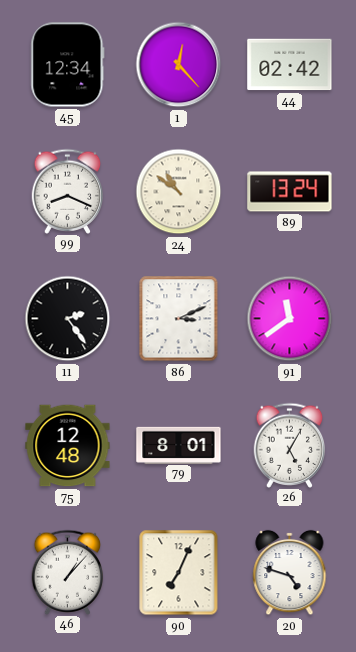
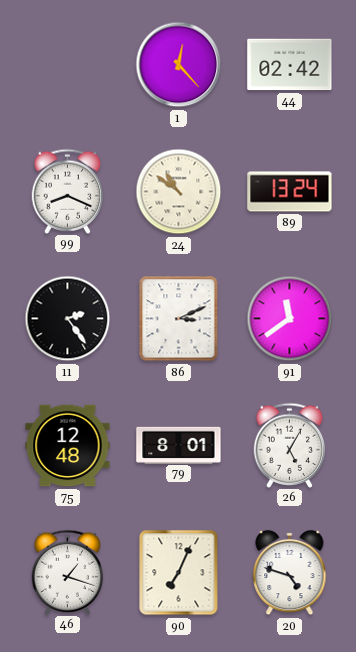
45: 12:34 -> none (68, 65)
46: 1:07 -> 1:18 (68, 572)
